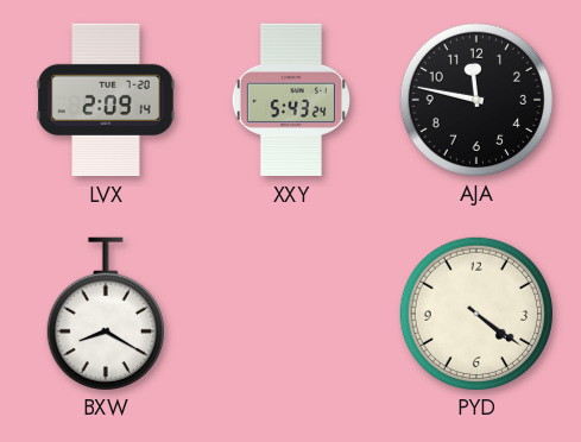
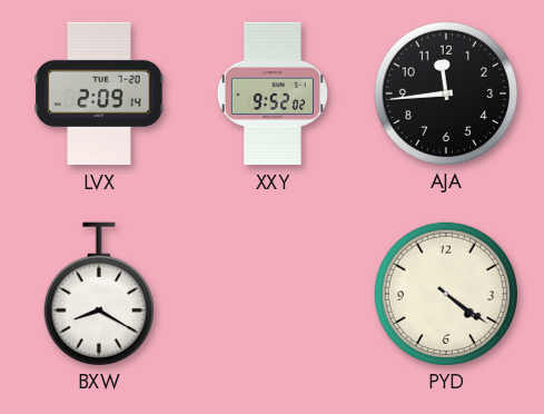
XXY: 5:43 -> 9:52 (273, 93)
AJA: 11:47 -> 11:44 (445, 92)
